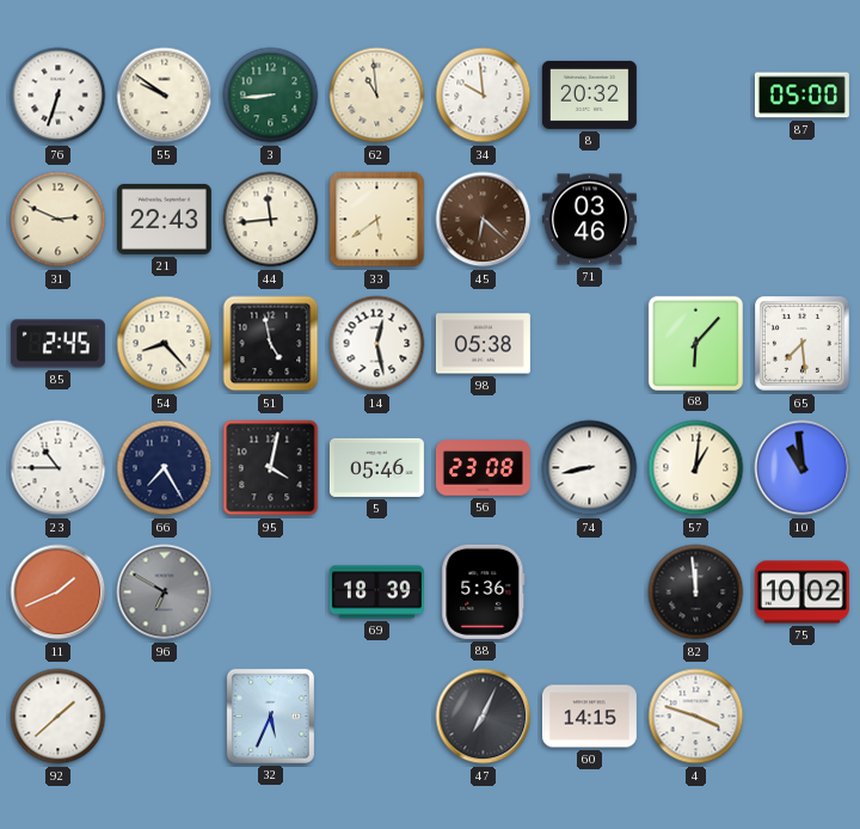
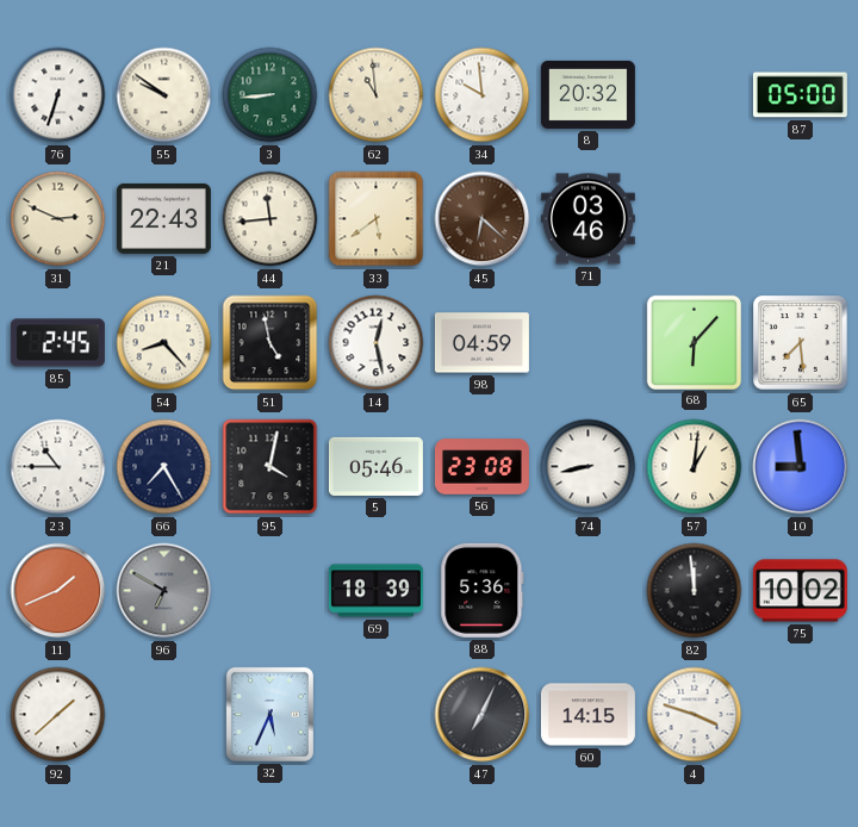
98: 05:38 -> 04:59 (481, 343)
10: 10:59 -> 8:59 (801, 467)
